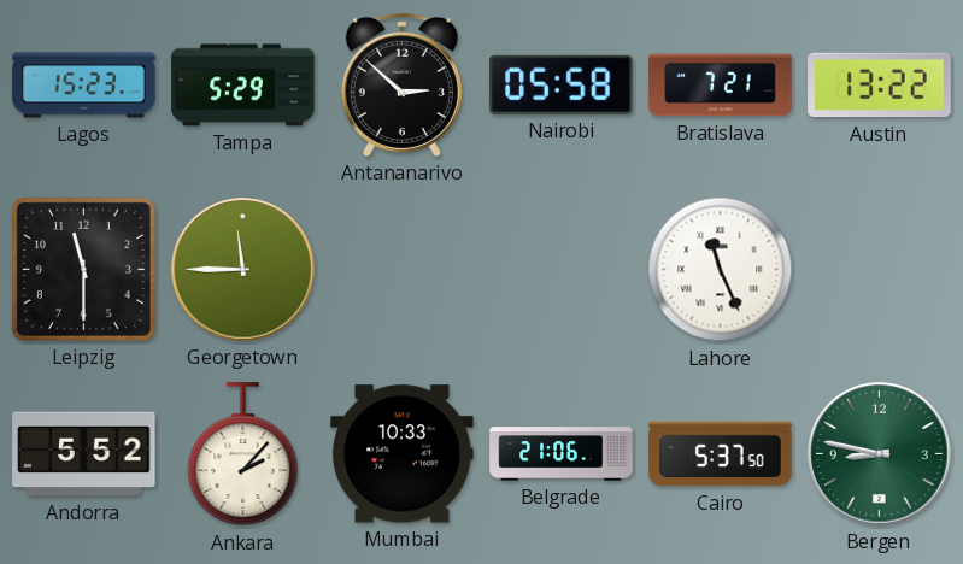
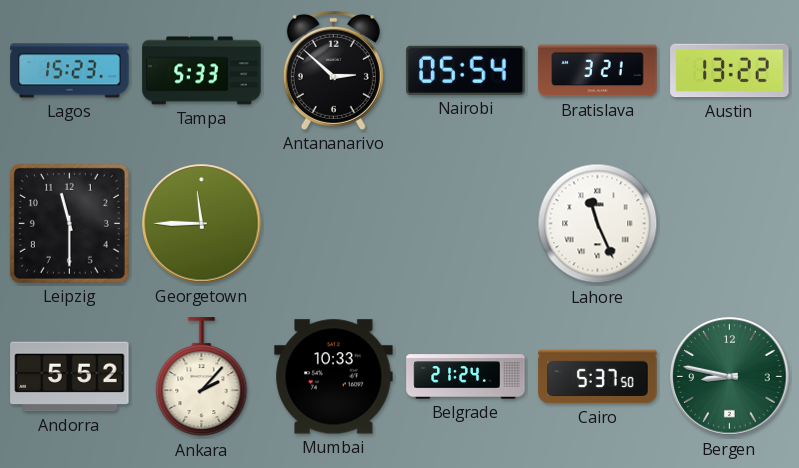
Tampa: 5:29 -> 5:33 (202, 71)
Nairobi: 05:58 -> 05:54 (466, 70)
Bratislava: 7:21 -> 3:21 (598, 71)
Belgrade: 21:06 -> 21:24 (466, 377)
